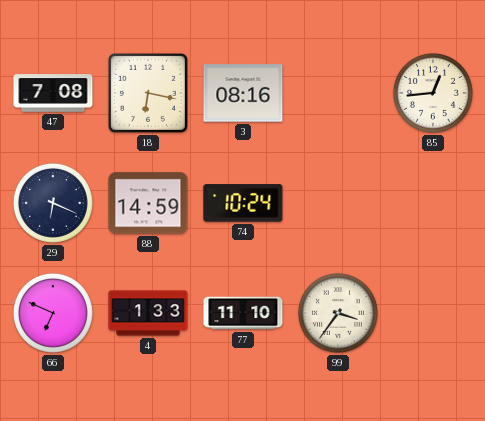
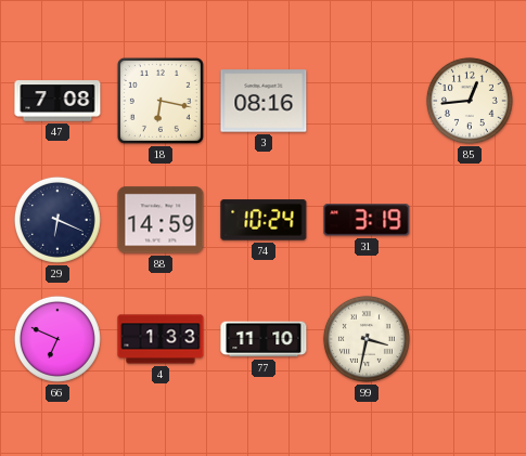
31: none -> 3:19 (367, 220)
99: 3:36 -> 3:32 (367, 339)
